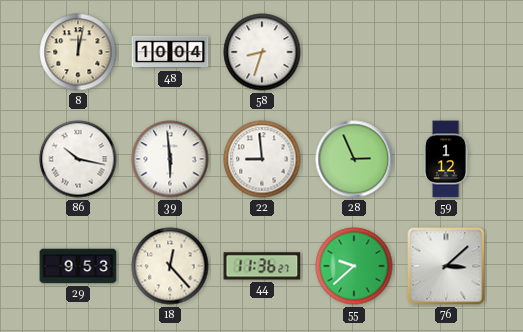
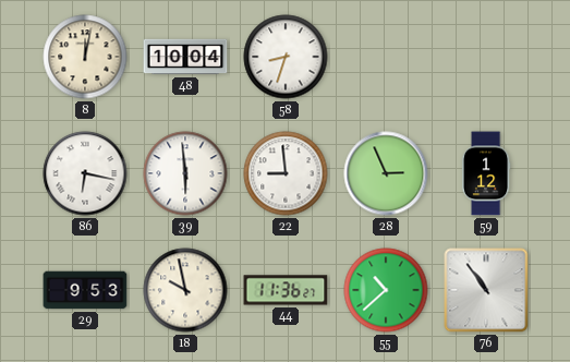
86: 10:17 -> 6:17 (85, 173)
18: 12:23 -> 9:58 (185, 290)
55: 9:38 -> 10:38 (386, 290)
76: 3:08 -> 10:54 (486, 290)
